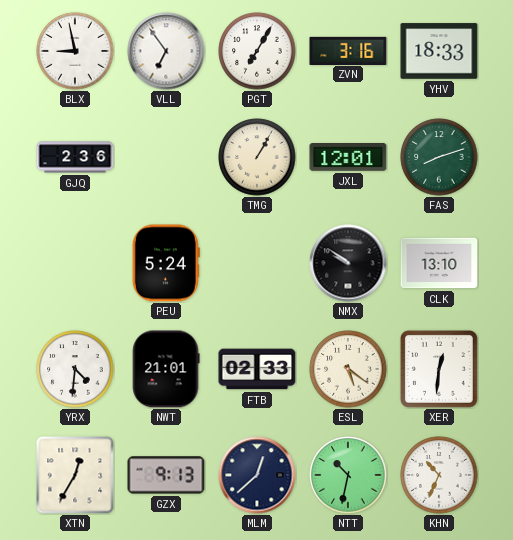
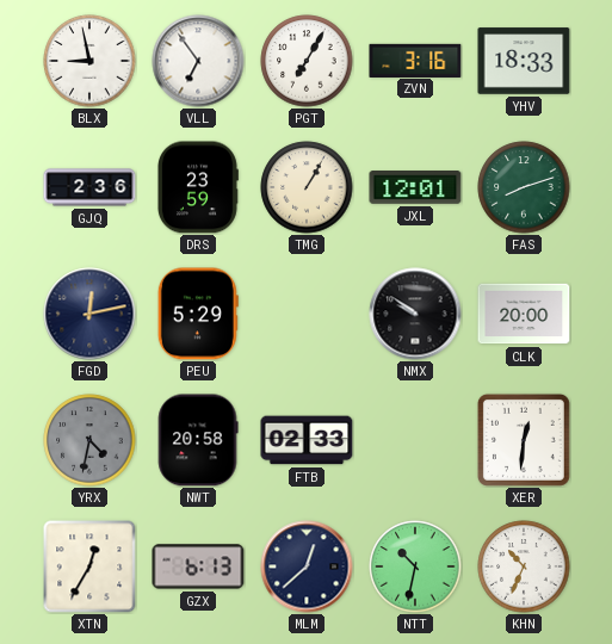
DRS: none -> 23:59 (197, 187)
FGD: none -> 12:13 (89, 314)
PEU: 5:24 -> 5:29 (198, 314)
CLK: 13:10 -> 20:00 (524, 314)
YRX: 4:31 -> 4:32 (89, 440)
YRX dial: white -> grey (89, 440)
NWT: 21:01 -> 20:58 (198, 440)
ESL: 5:21 -> none (348, 369)
GZX: 9:13 -> 6:13 (198, 566)
